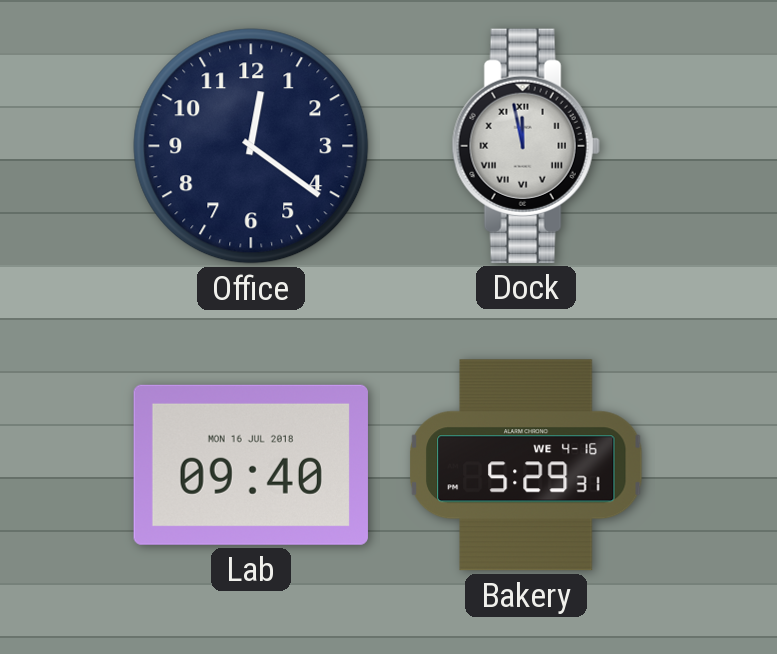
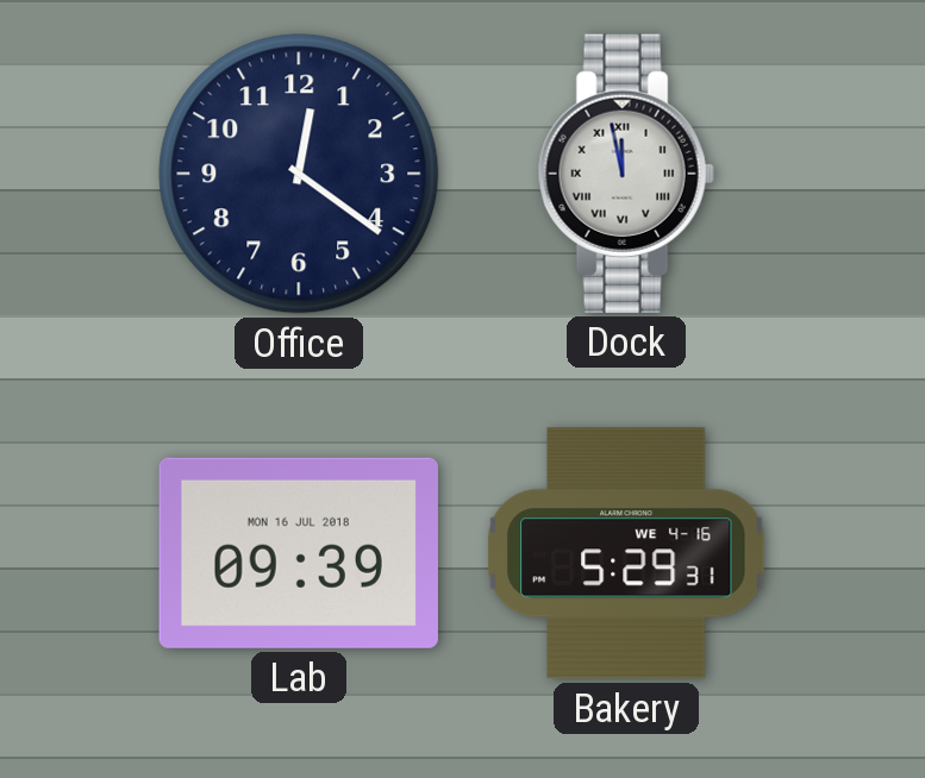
Lab: 09:40 -> 09:39 (299, 553)
